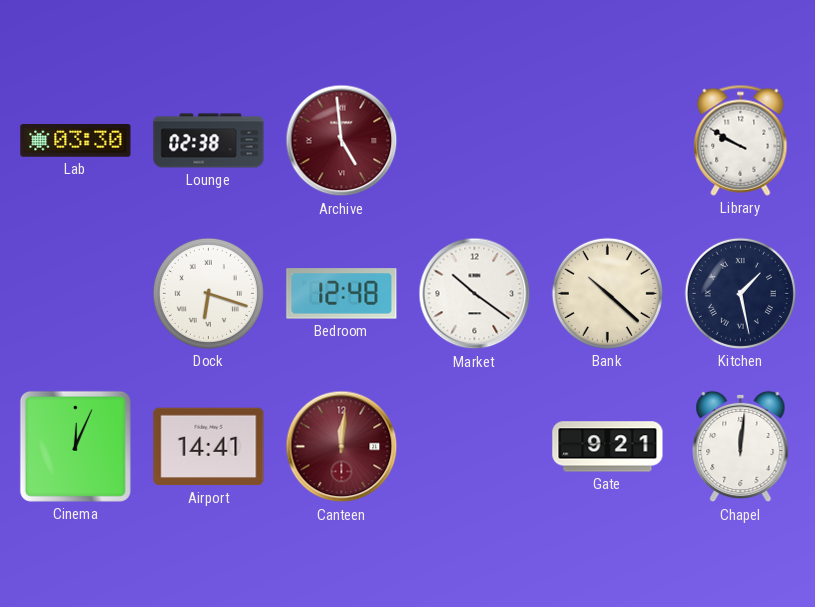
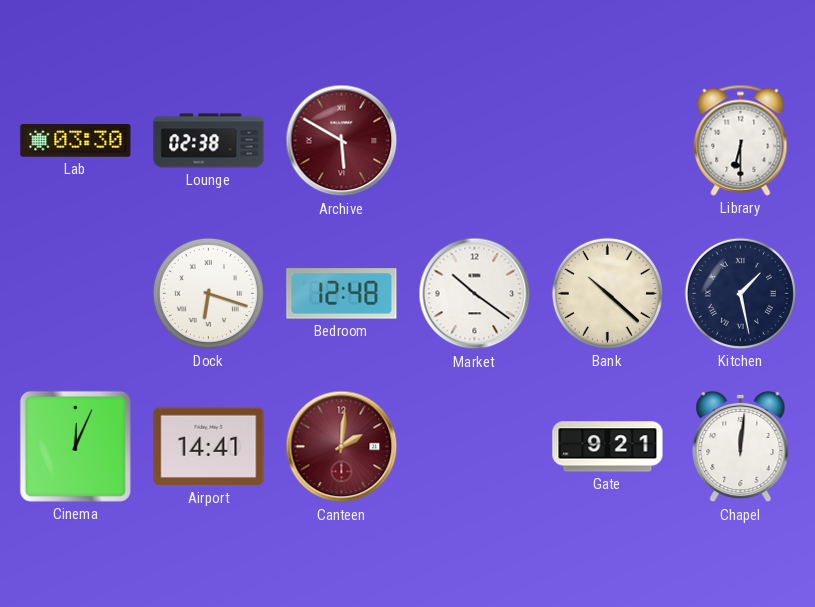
Archive: 4:59 -> 5:50 (342, 141)
Library: 9:50 -> 6:30 (741, 140)
Canteen: 12:01 -> 2:01 (342, 447)
